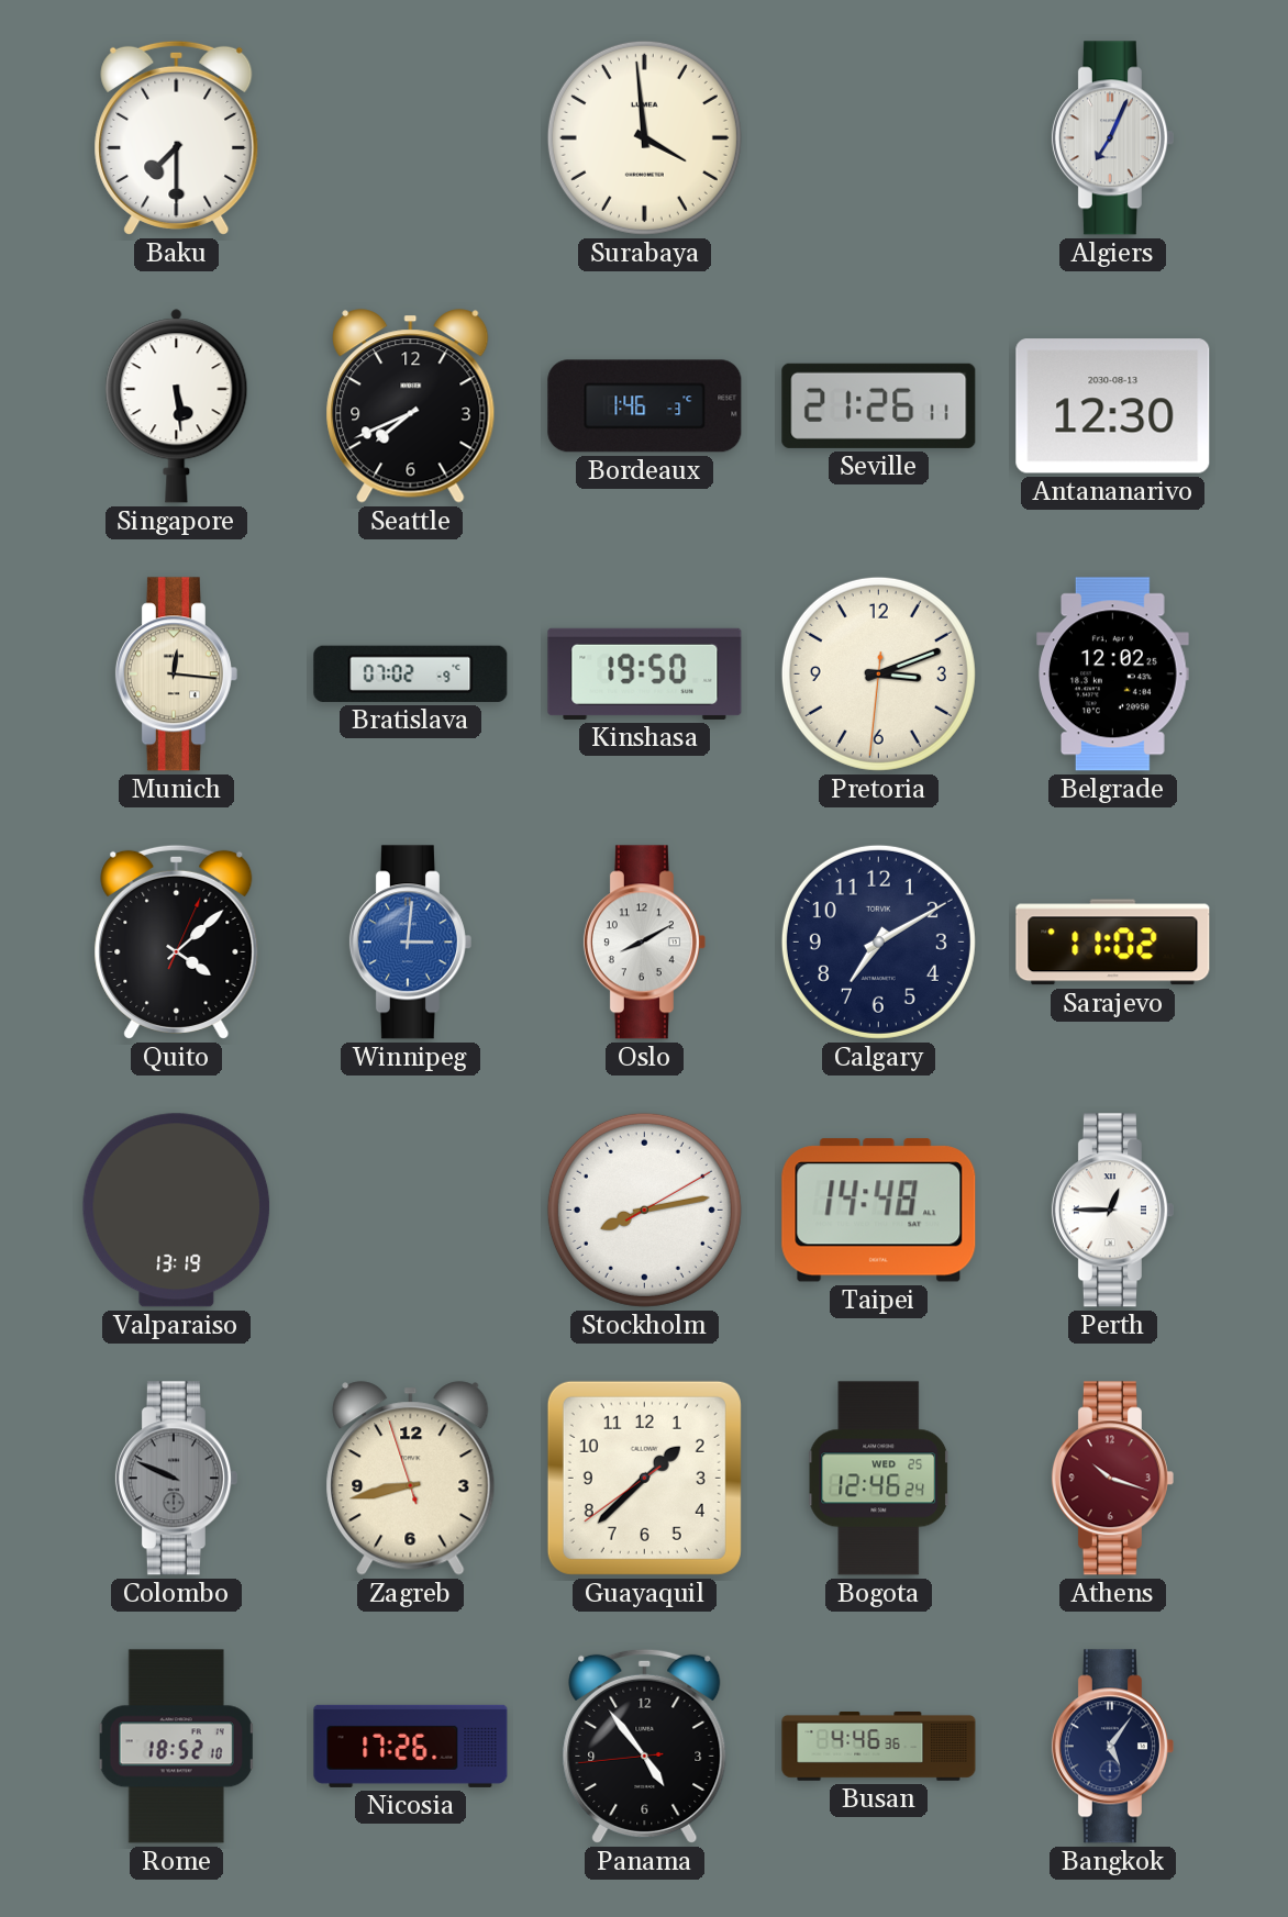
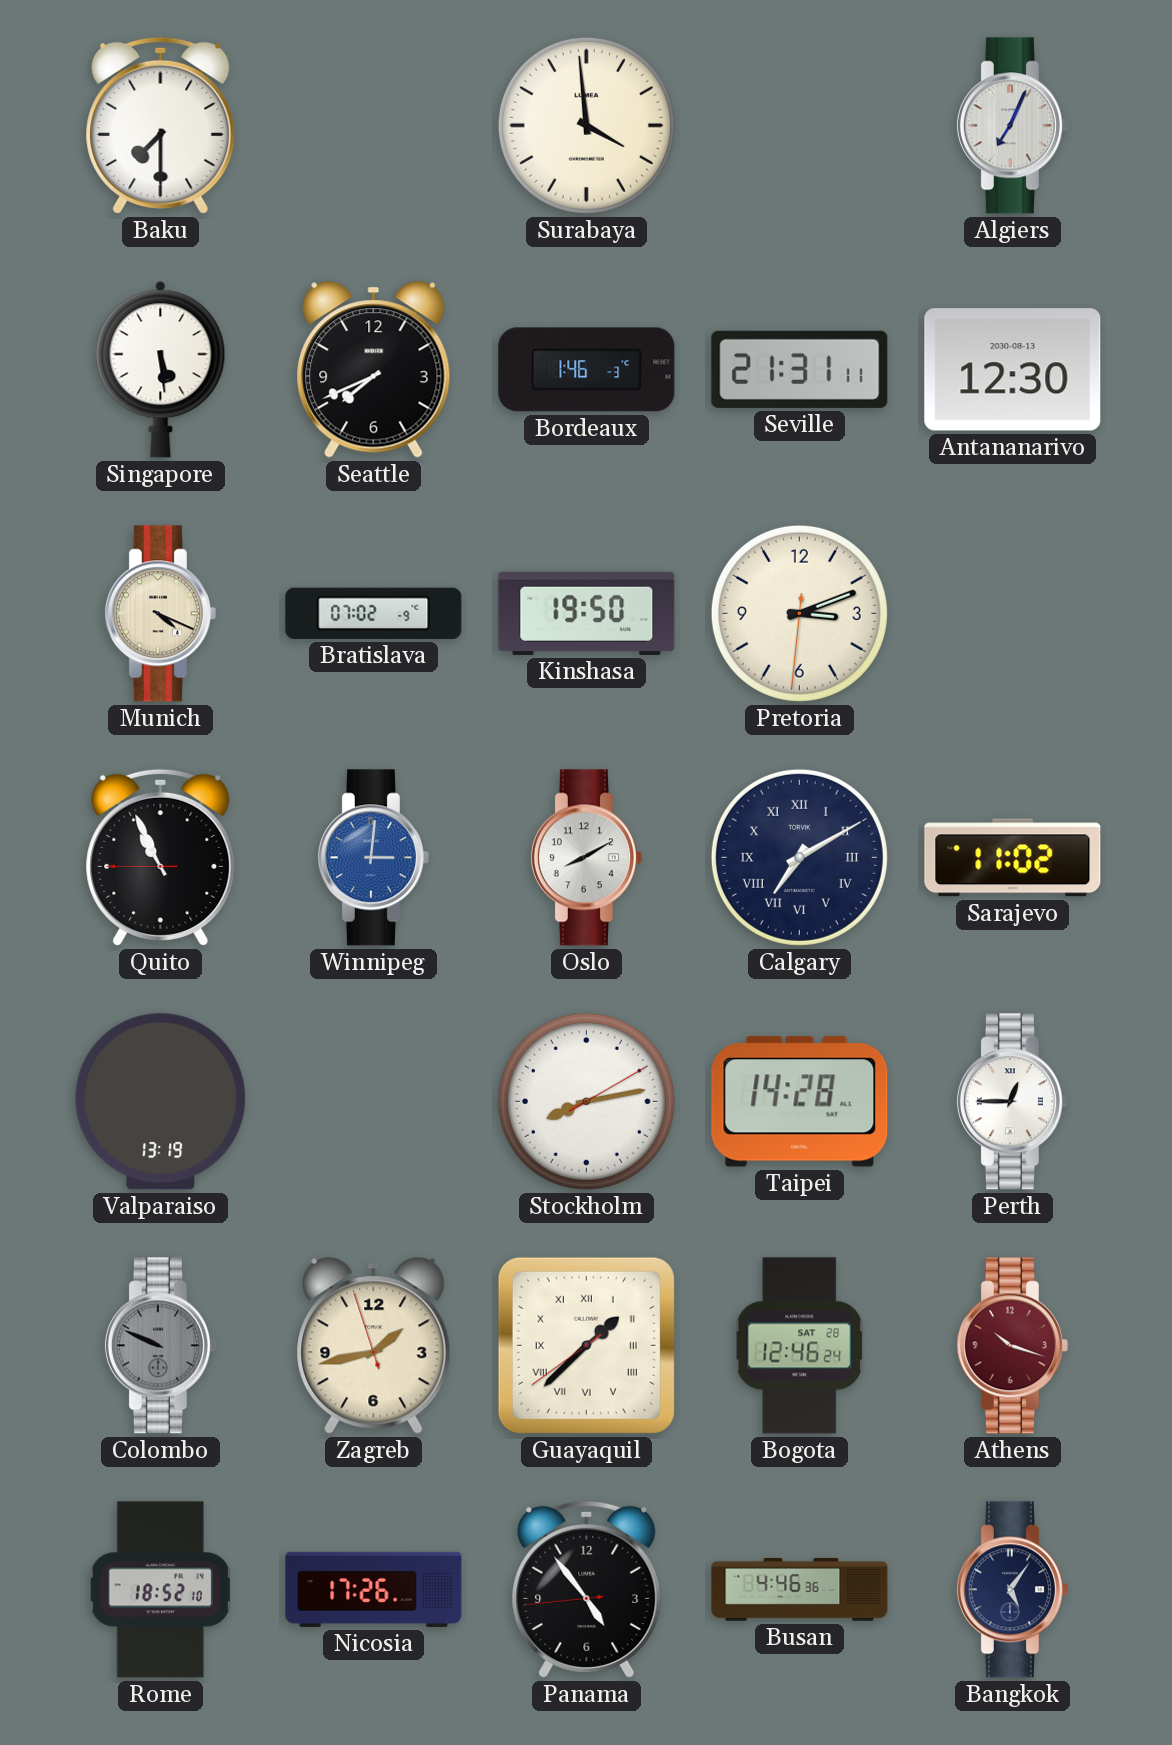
Seville: 21:26 -> 21:31 (800, 369)
Munich: 12:16 -> 4:19 (160, 614)
Belgrade: 12:02 -> none (1113, 675)
Quito: 4:08 -> 10:55 (161, 857)
Calgary numerals: Arabic -> Roman (799, 857)
Taipei: 14:48 -> 14:28 (800, 1102)
Zagreb: 8:42 -> 1:42 (374, 1346)
Guayaquil numerals: Arabic -> Roman (586, 1345)
Bogota date: WED 25 -> SAT 28 (800, 1346)
